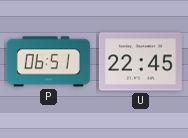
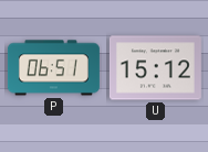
U: 22:45 -> 15:12 (155, 68)
